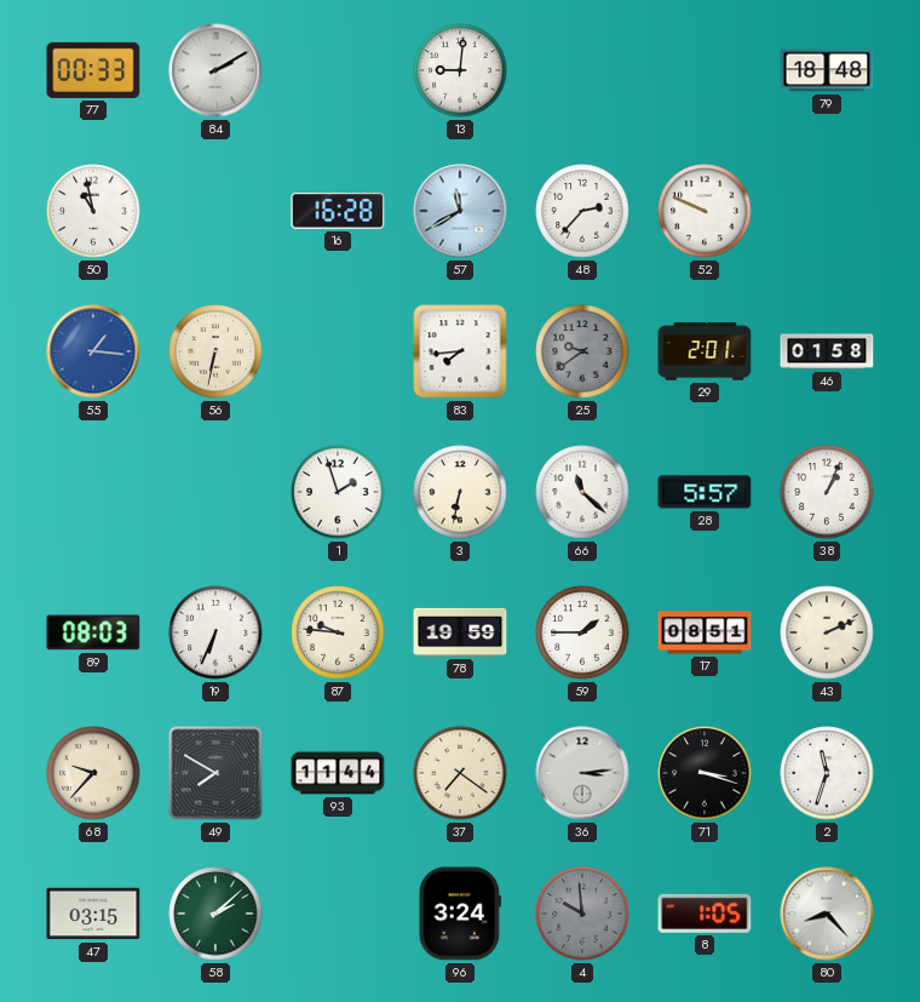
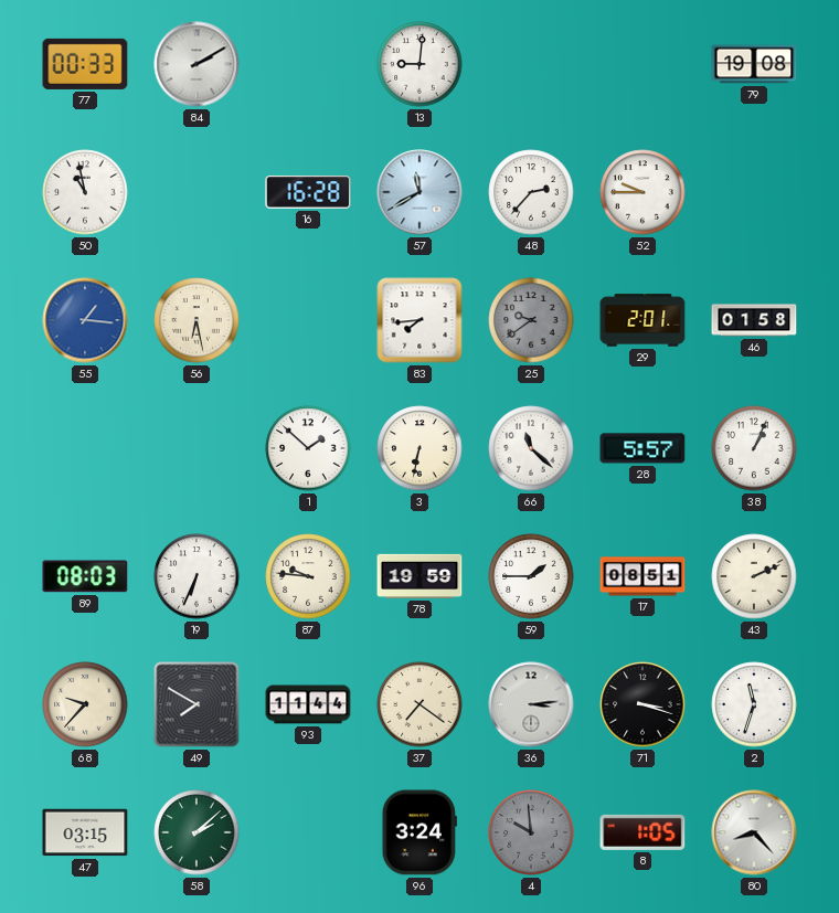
79: 18:48 -> 19:08 (754, 64)
52: 9:49 -> 9:45 (642, 192)
56: 6:32 -> 6:28 (197, 320)
1: 1:57 -> 1:52 (308, 448)
